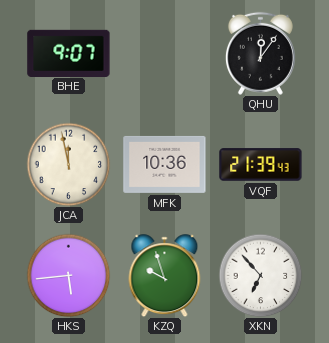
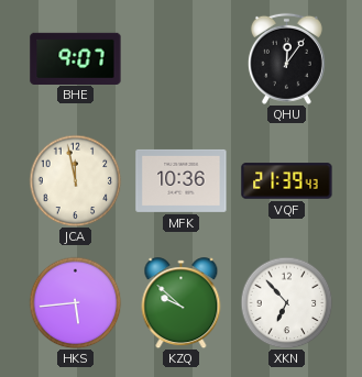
KZQ: 9:57 -> 9:52 (182, 303)
